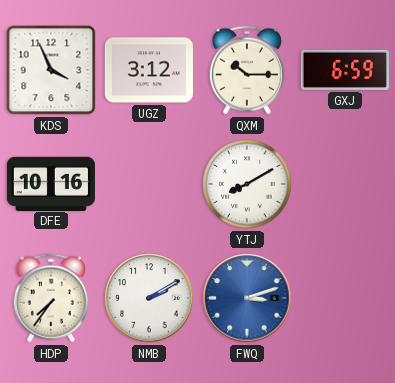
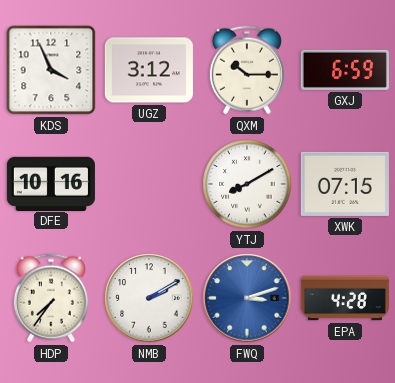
XWK: none -> 07:15 (345, 184)
EPA: none -> 4:28 (345, 298)
